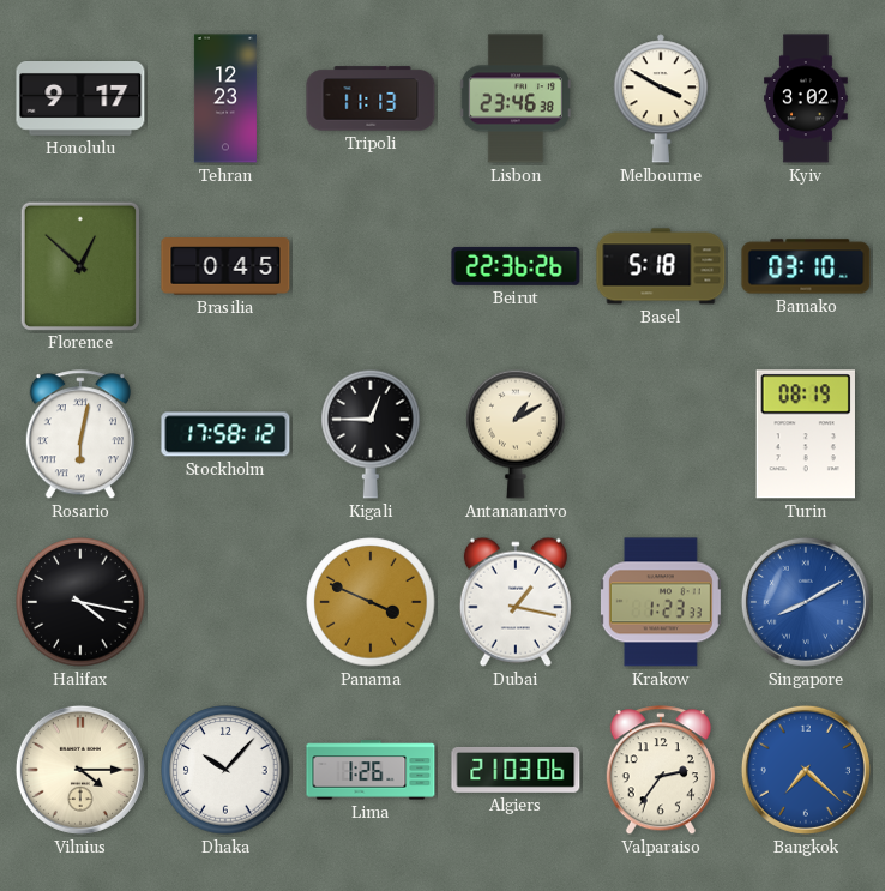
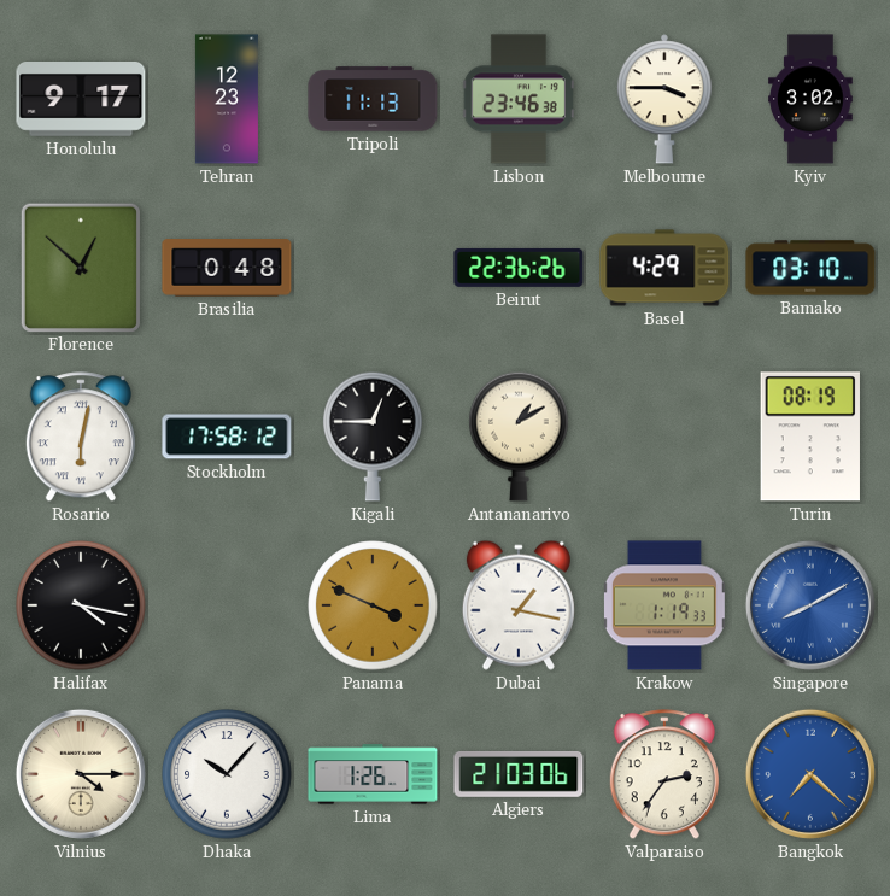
Melbourne: 3:50 -> 3:45 (664, 99)
Brasilia: 0:45 -> 0:48 (227, 268)
Basel: 5:18 -> 4:29 (664, 268)
Krakow: 1:23 -> 1:19 (664, 605)
